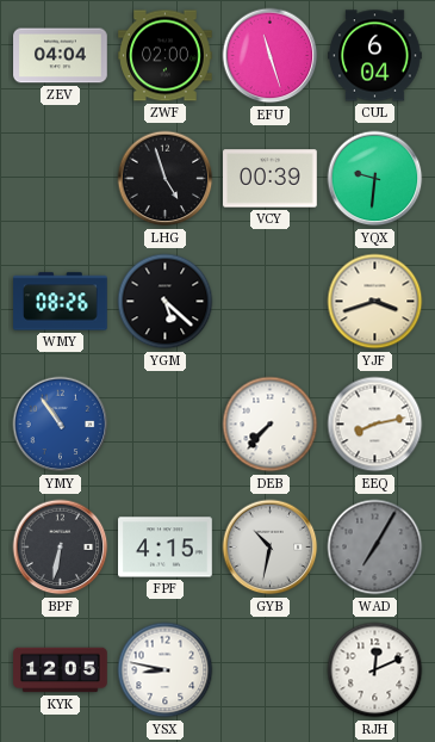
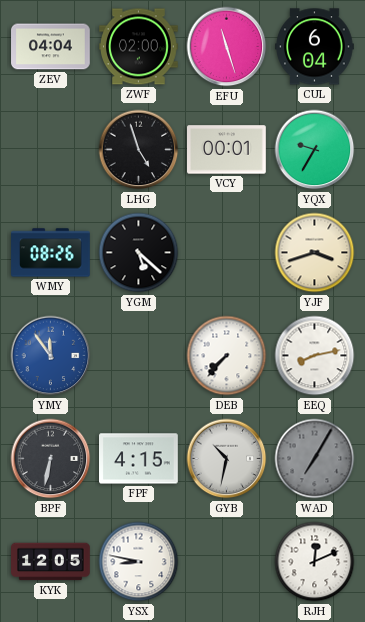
VCY: 00:39 -> 00:01 (227, 150)
YQX: 9:31 -> 9:35 (315, 150)
YMY: 10:54 -> 11:54 (51, 356)
